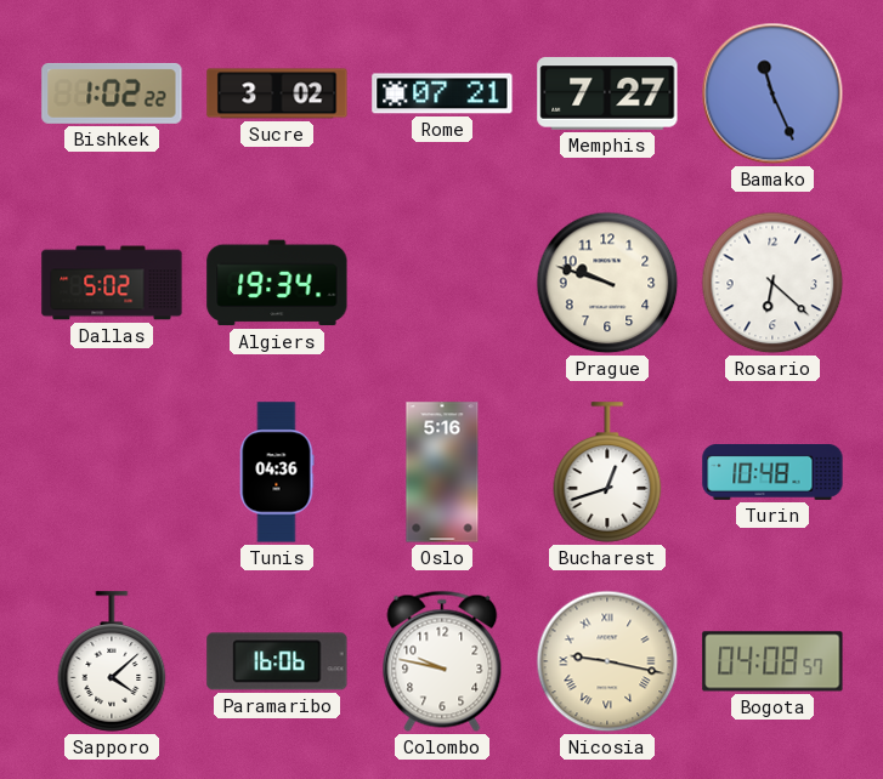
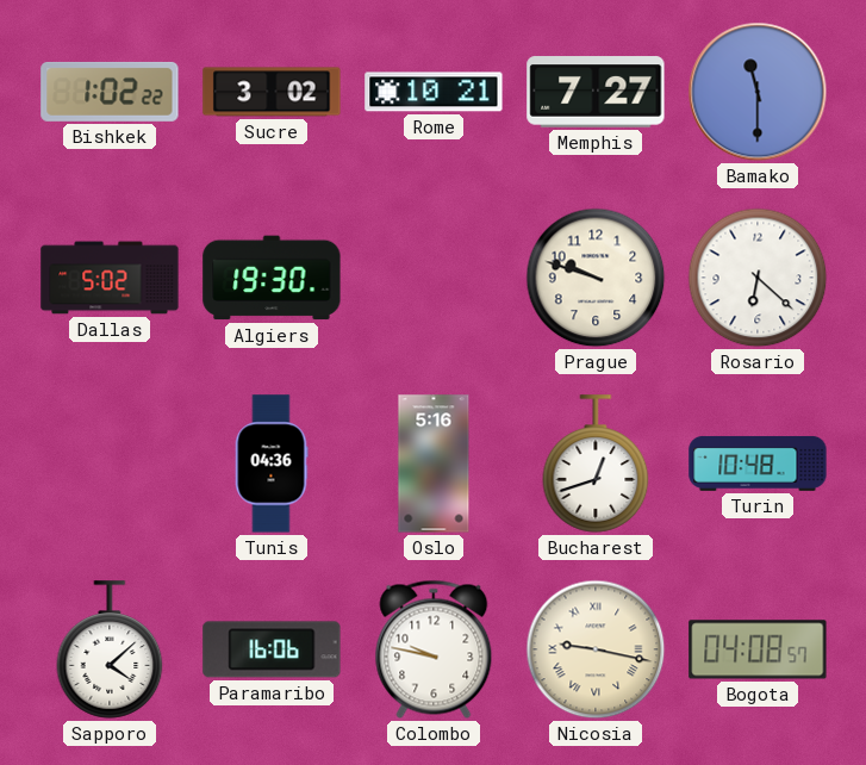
Rome: 07:21 -> 10:21 (434, 92)
Bamako: 11:26 -> 11:30 (758, 92)
Algiers: 19:34 -> 19:30 (272, 278)
